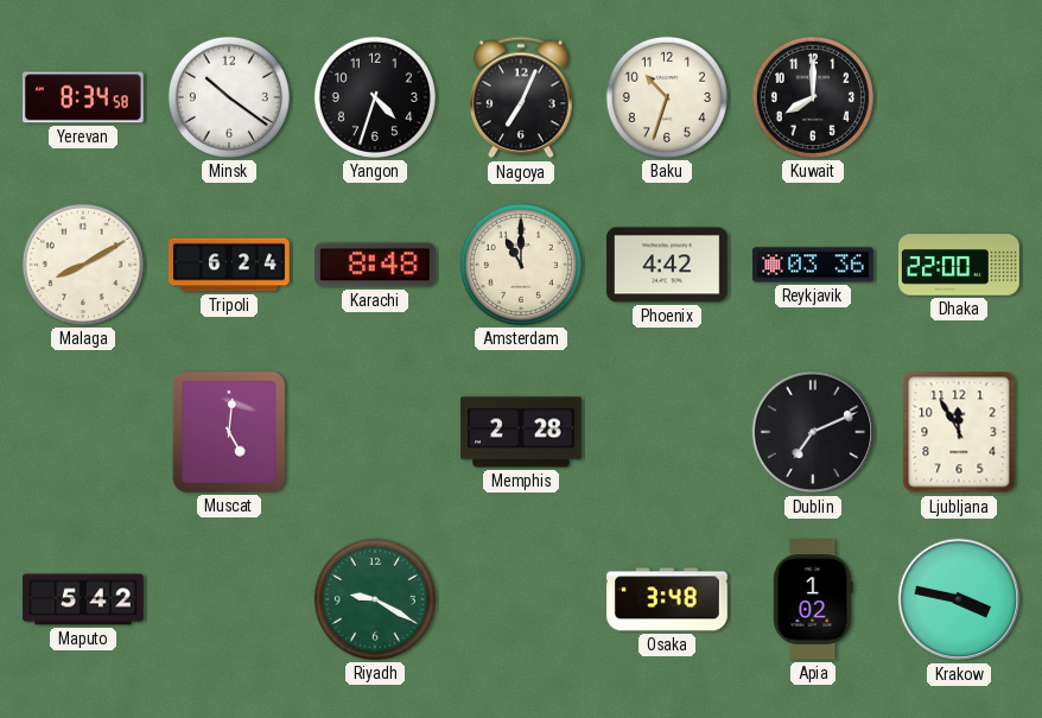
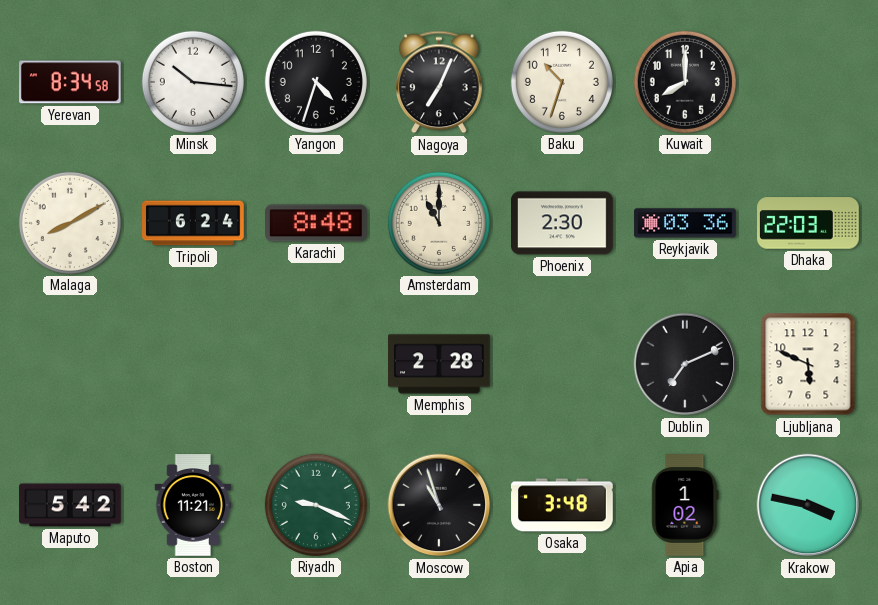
Minsk: 10:21 -> 10:16 (193, 82)
Phoenix: 4:42 -> 2:30 (563, 223)
Dhaka: 22:00 -> 22:03 (808, 223)
Muscat: 5:01 -> none (229, 432)
Ljubljana: 11:55 -> 5:49 (808, 364)
Boston: none -> 11:21 (193, 505)
Riyadh: 9:20 -> 9:19 (316, 505)
Moscow: none -> 10:57 (439, 505)
